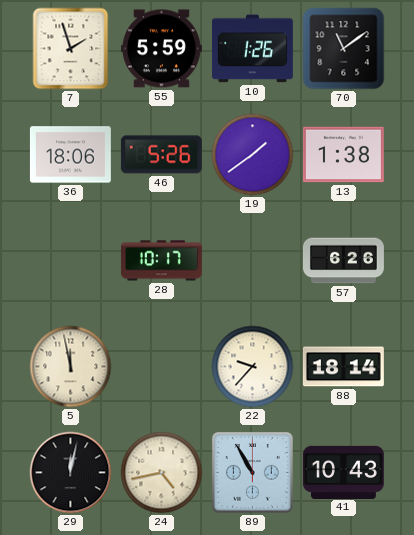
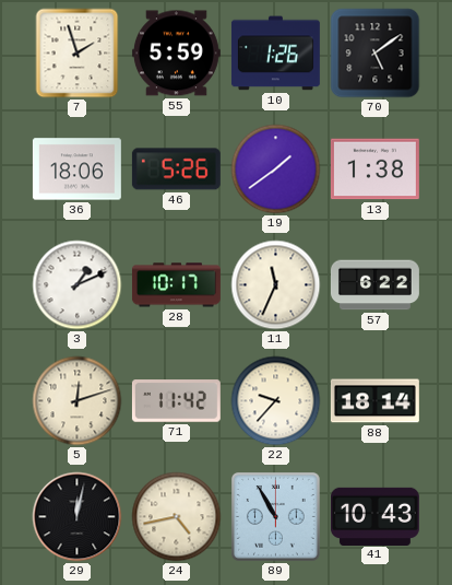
70: 11:09 -> 5:09 (376, 54)
3: none -> 1:11 (78, 285)
11: none -> 11:34 (276, 285)
57: 6:26 -> 6:22 (374, 285)
5: 11:58 -> 12:12 (78, 401)
71: none -> 11:42 (176, 401)
